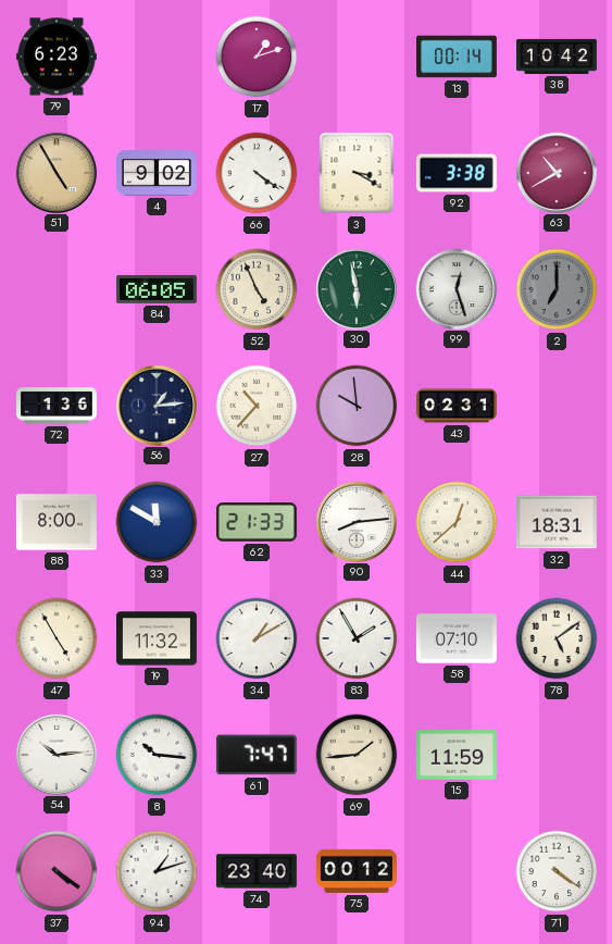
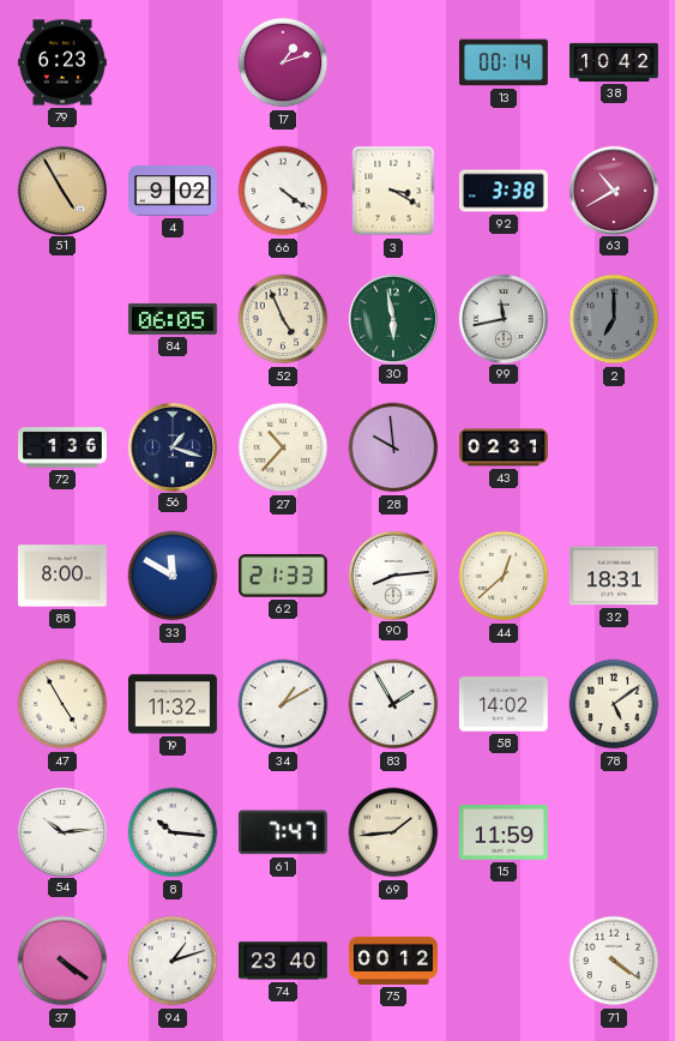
99: 12:27 -> 11:43 (502, 318)
56: 1:14 -> 1:18 (171, 446)
58: 07:10 -> 14:02 (504, 704)
